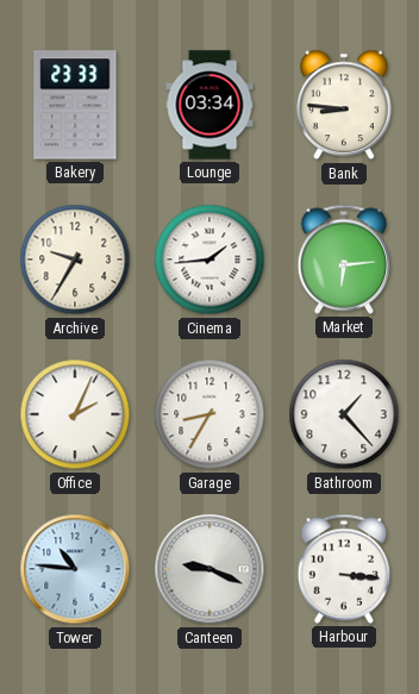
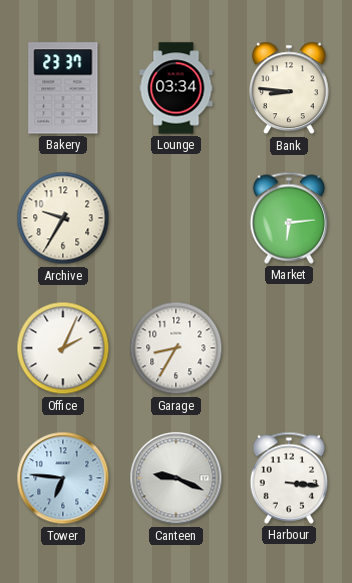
Bakery: 23:33 -> 23:37 (63, 88)
Cinema: 1:44 -> none (209, 260)
Bathroom: 1:23 -> none (344, 414)
Tower: 10:46 -> 6:46 (63, 478)
